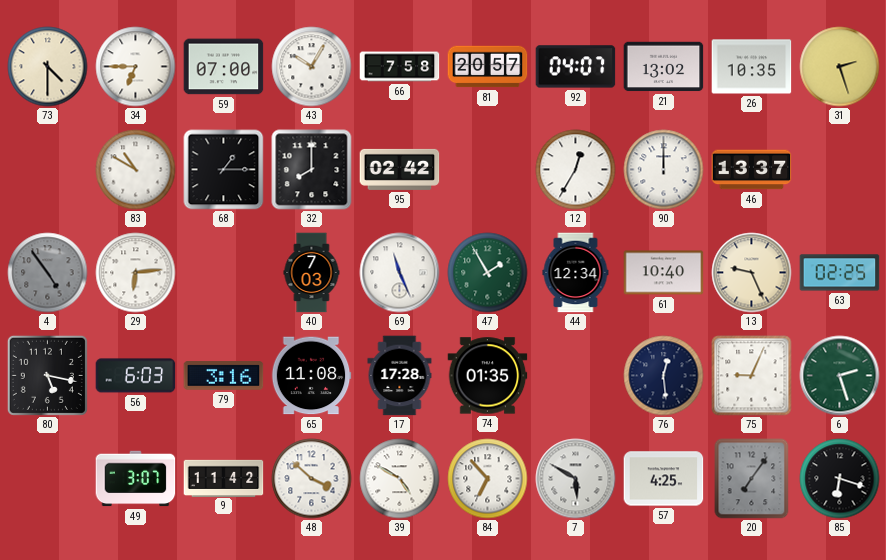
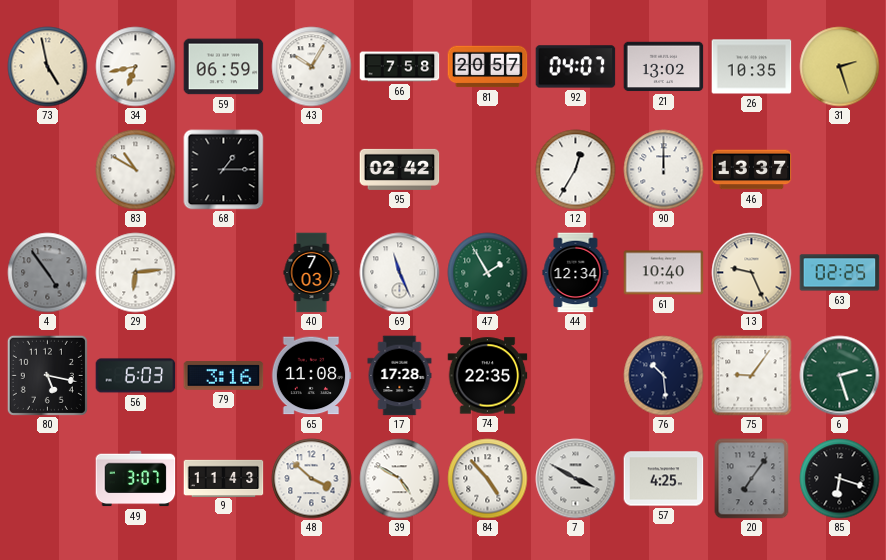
73: 4:30 -> 4:58 (48, 67)
34: 6:45 -> 6:43 (136, 67)
59: 07:00 -> 06:59 (224, 67)
32: 8:00 -> none (312, 170)
74: 01:35 -> 22:35 (488, 376)
76: 12:29 -> 10:29 (664, 376)
75: 9:04 -> 9:06 (752, 376)
9: 11:42 -> 11:43 (224, 478)
84: 6:53 -> 4:53 (488, 479)
7: 5:50 -> 3:50 (576, 479)
